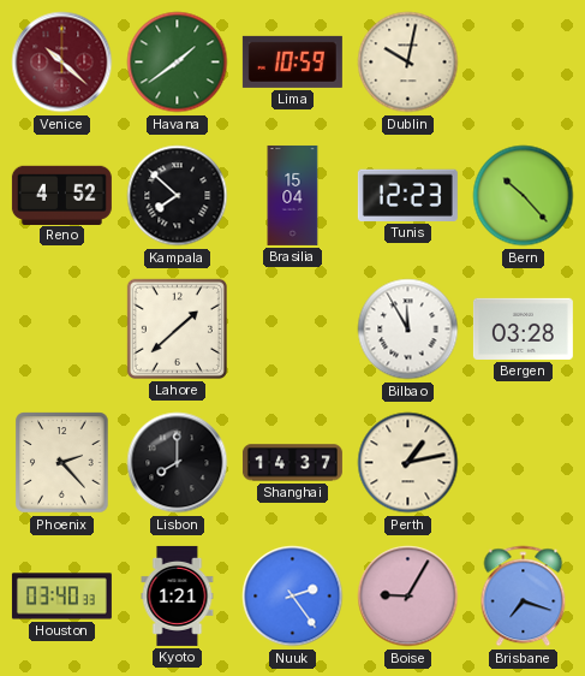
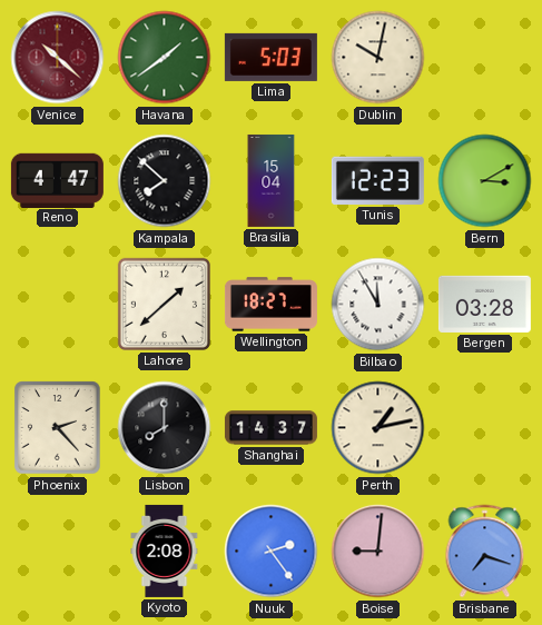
Lima: 10:59 -> 5:03 (270, 57)
Reno: 4:52 -> 4:47 (57, 180)
Bern: 10:23 -> 3:10 (485, 181)
Wellington: none -> 18:27 (270, 305)
Houston: 03:40 -> none (61, 597)
Kyoto: 1:21 -> 2:08 (165, 550)
Boise: 9:05 -> 9:01 (378, 552)
